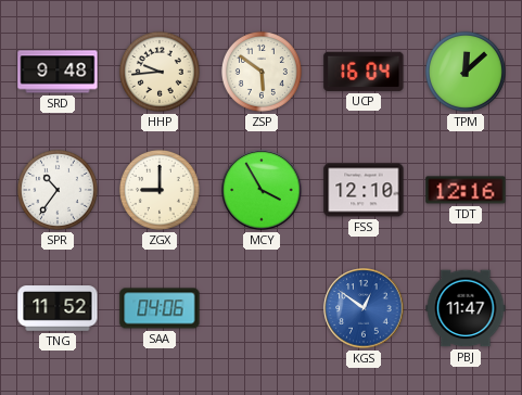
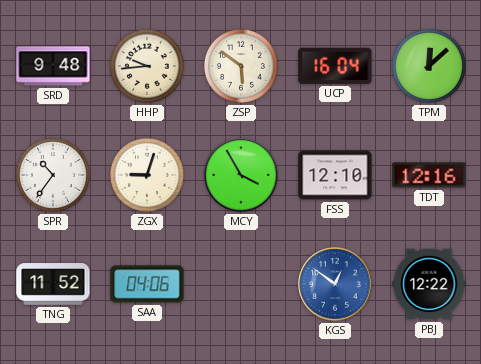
ZGX: 9:00 -> 9:03 (147, 175)
PBJ: 11:47 -> 12:22 (429, 284)
